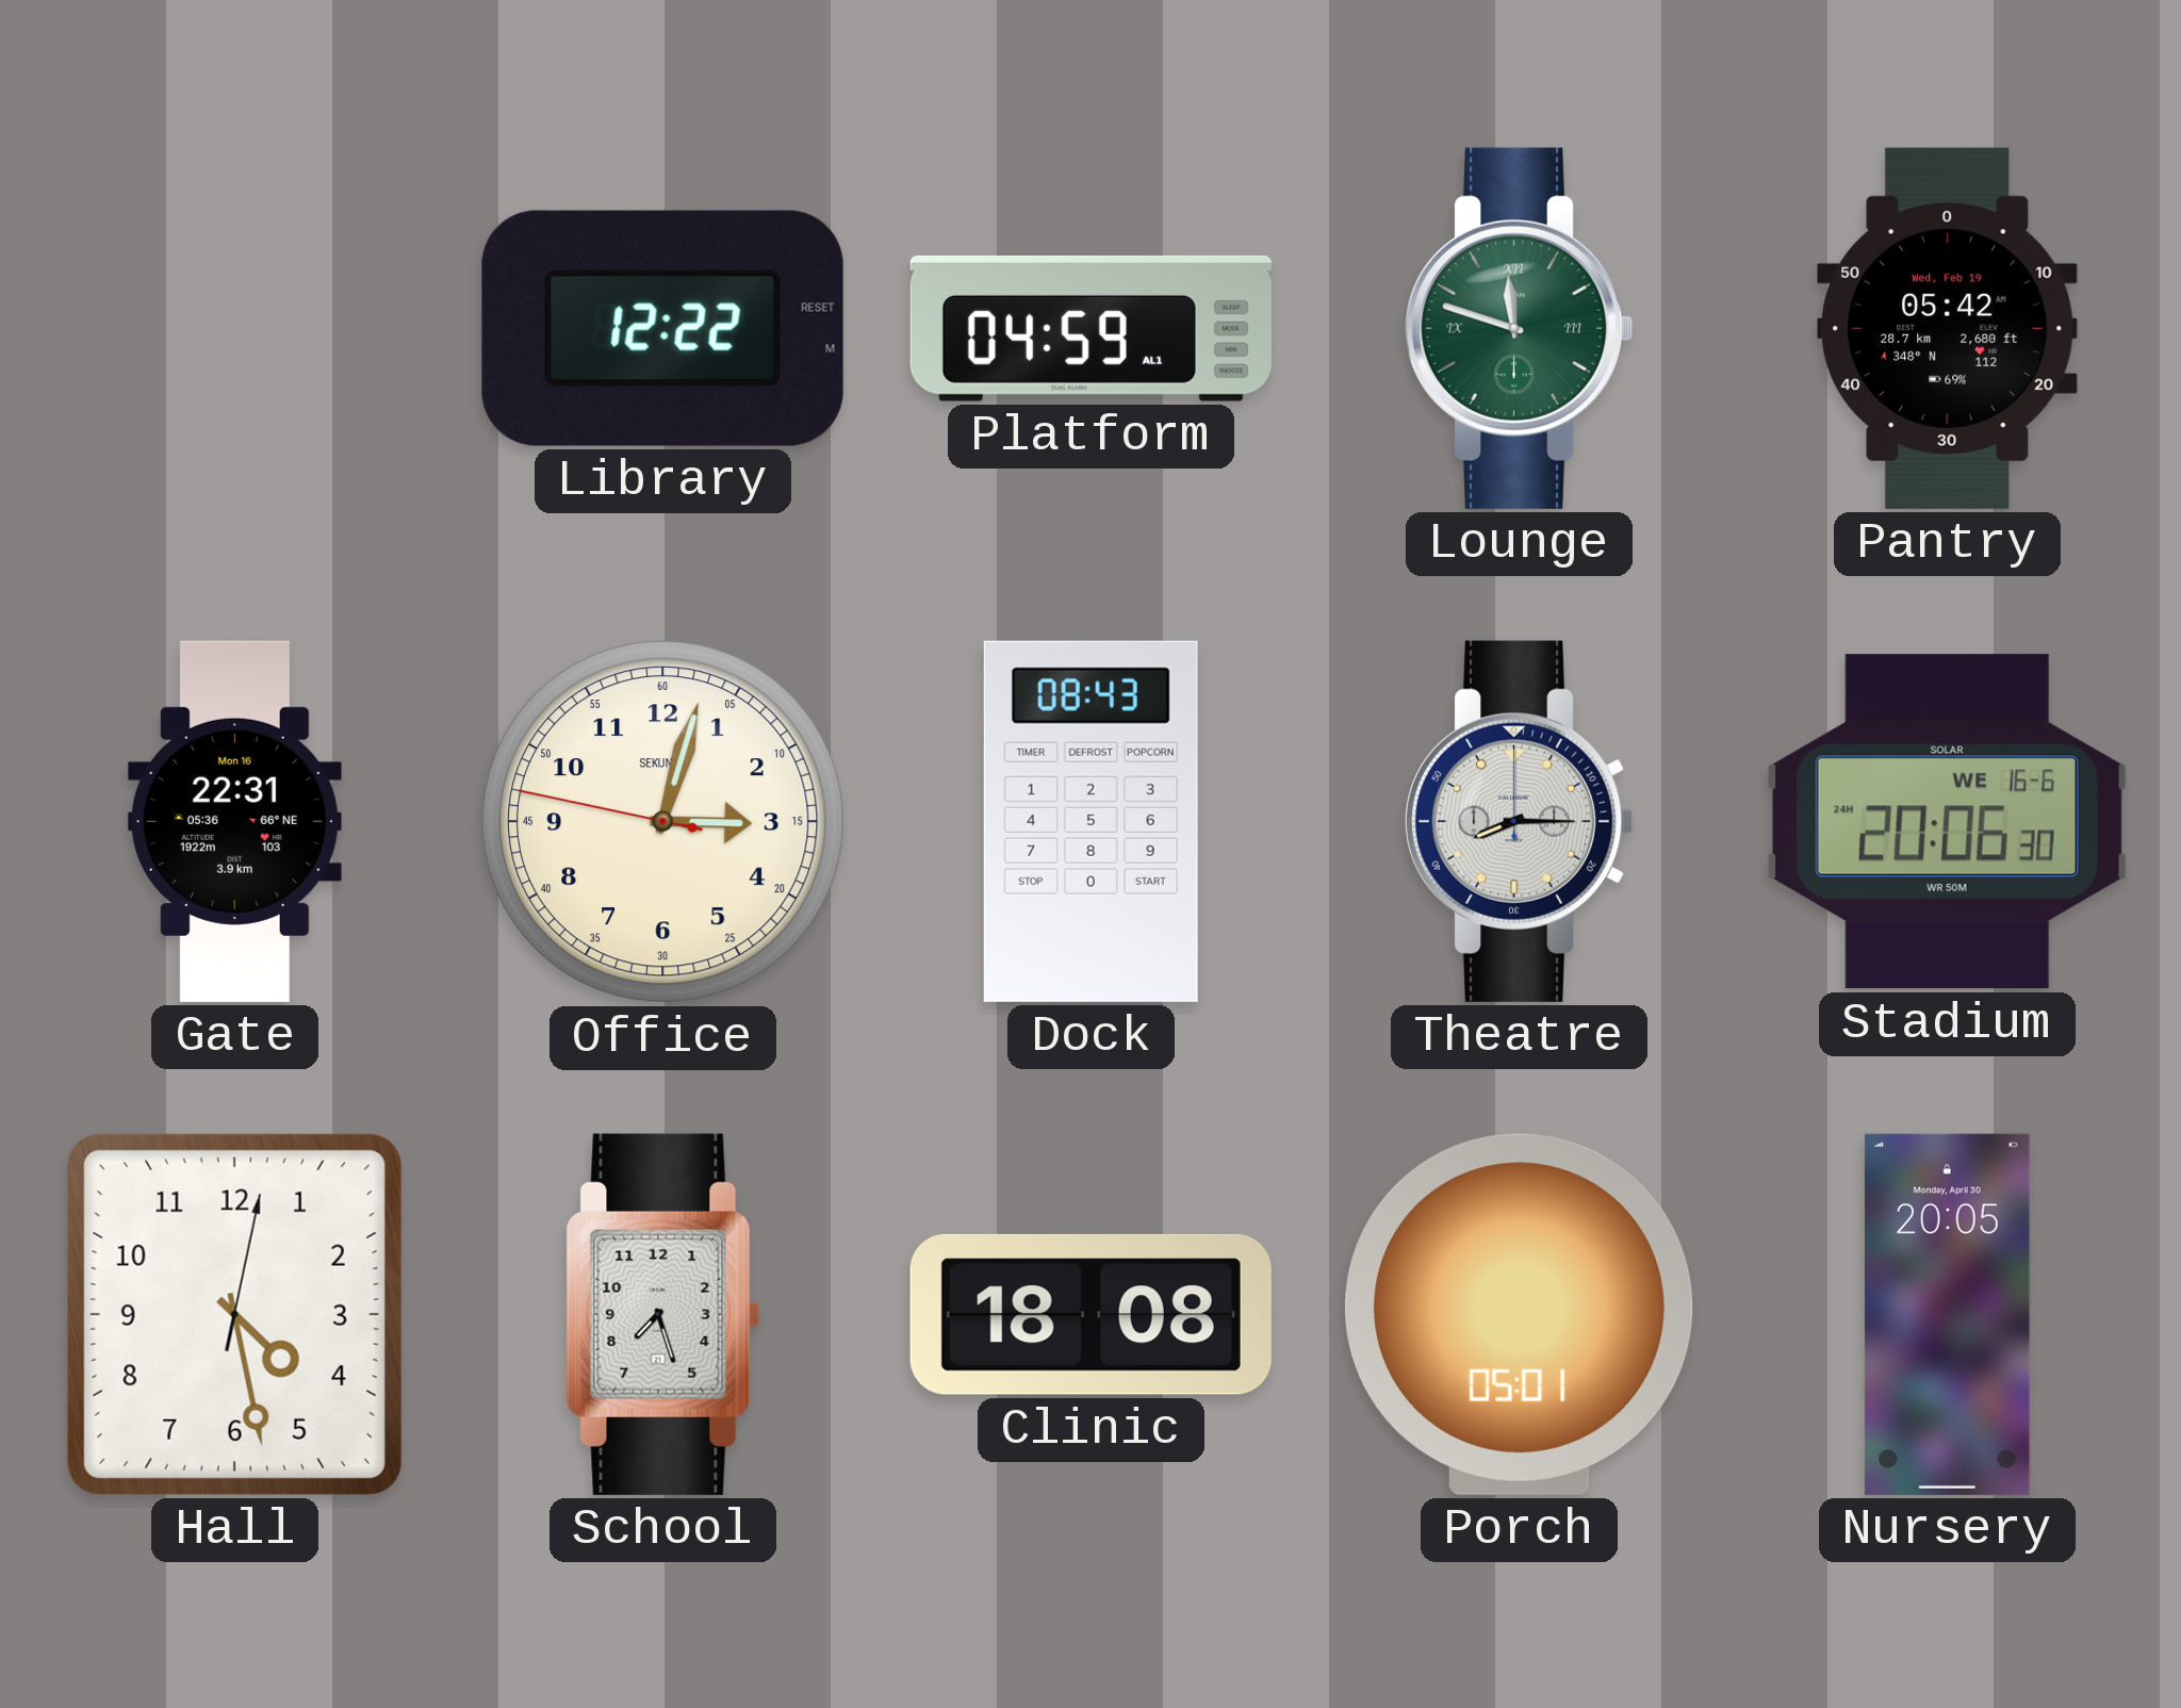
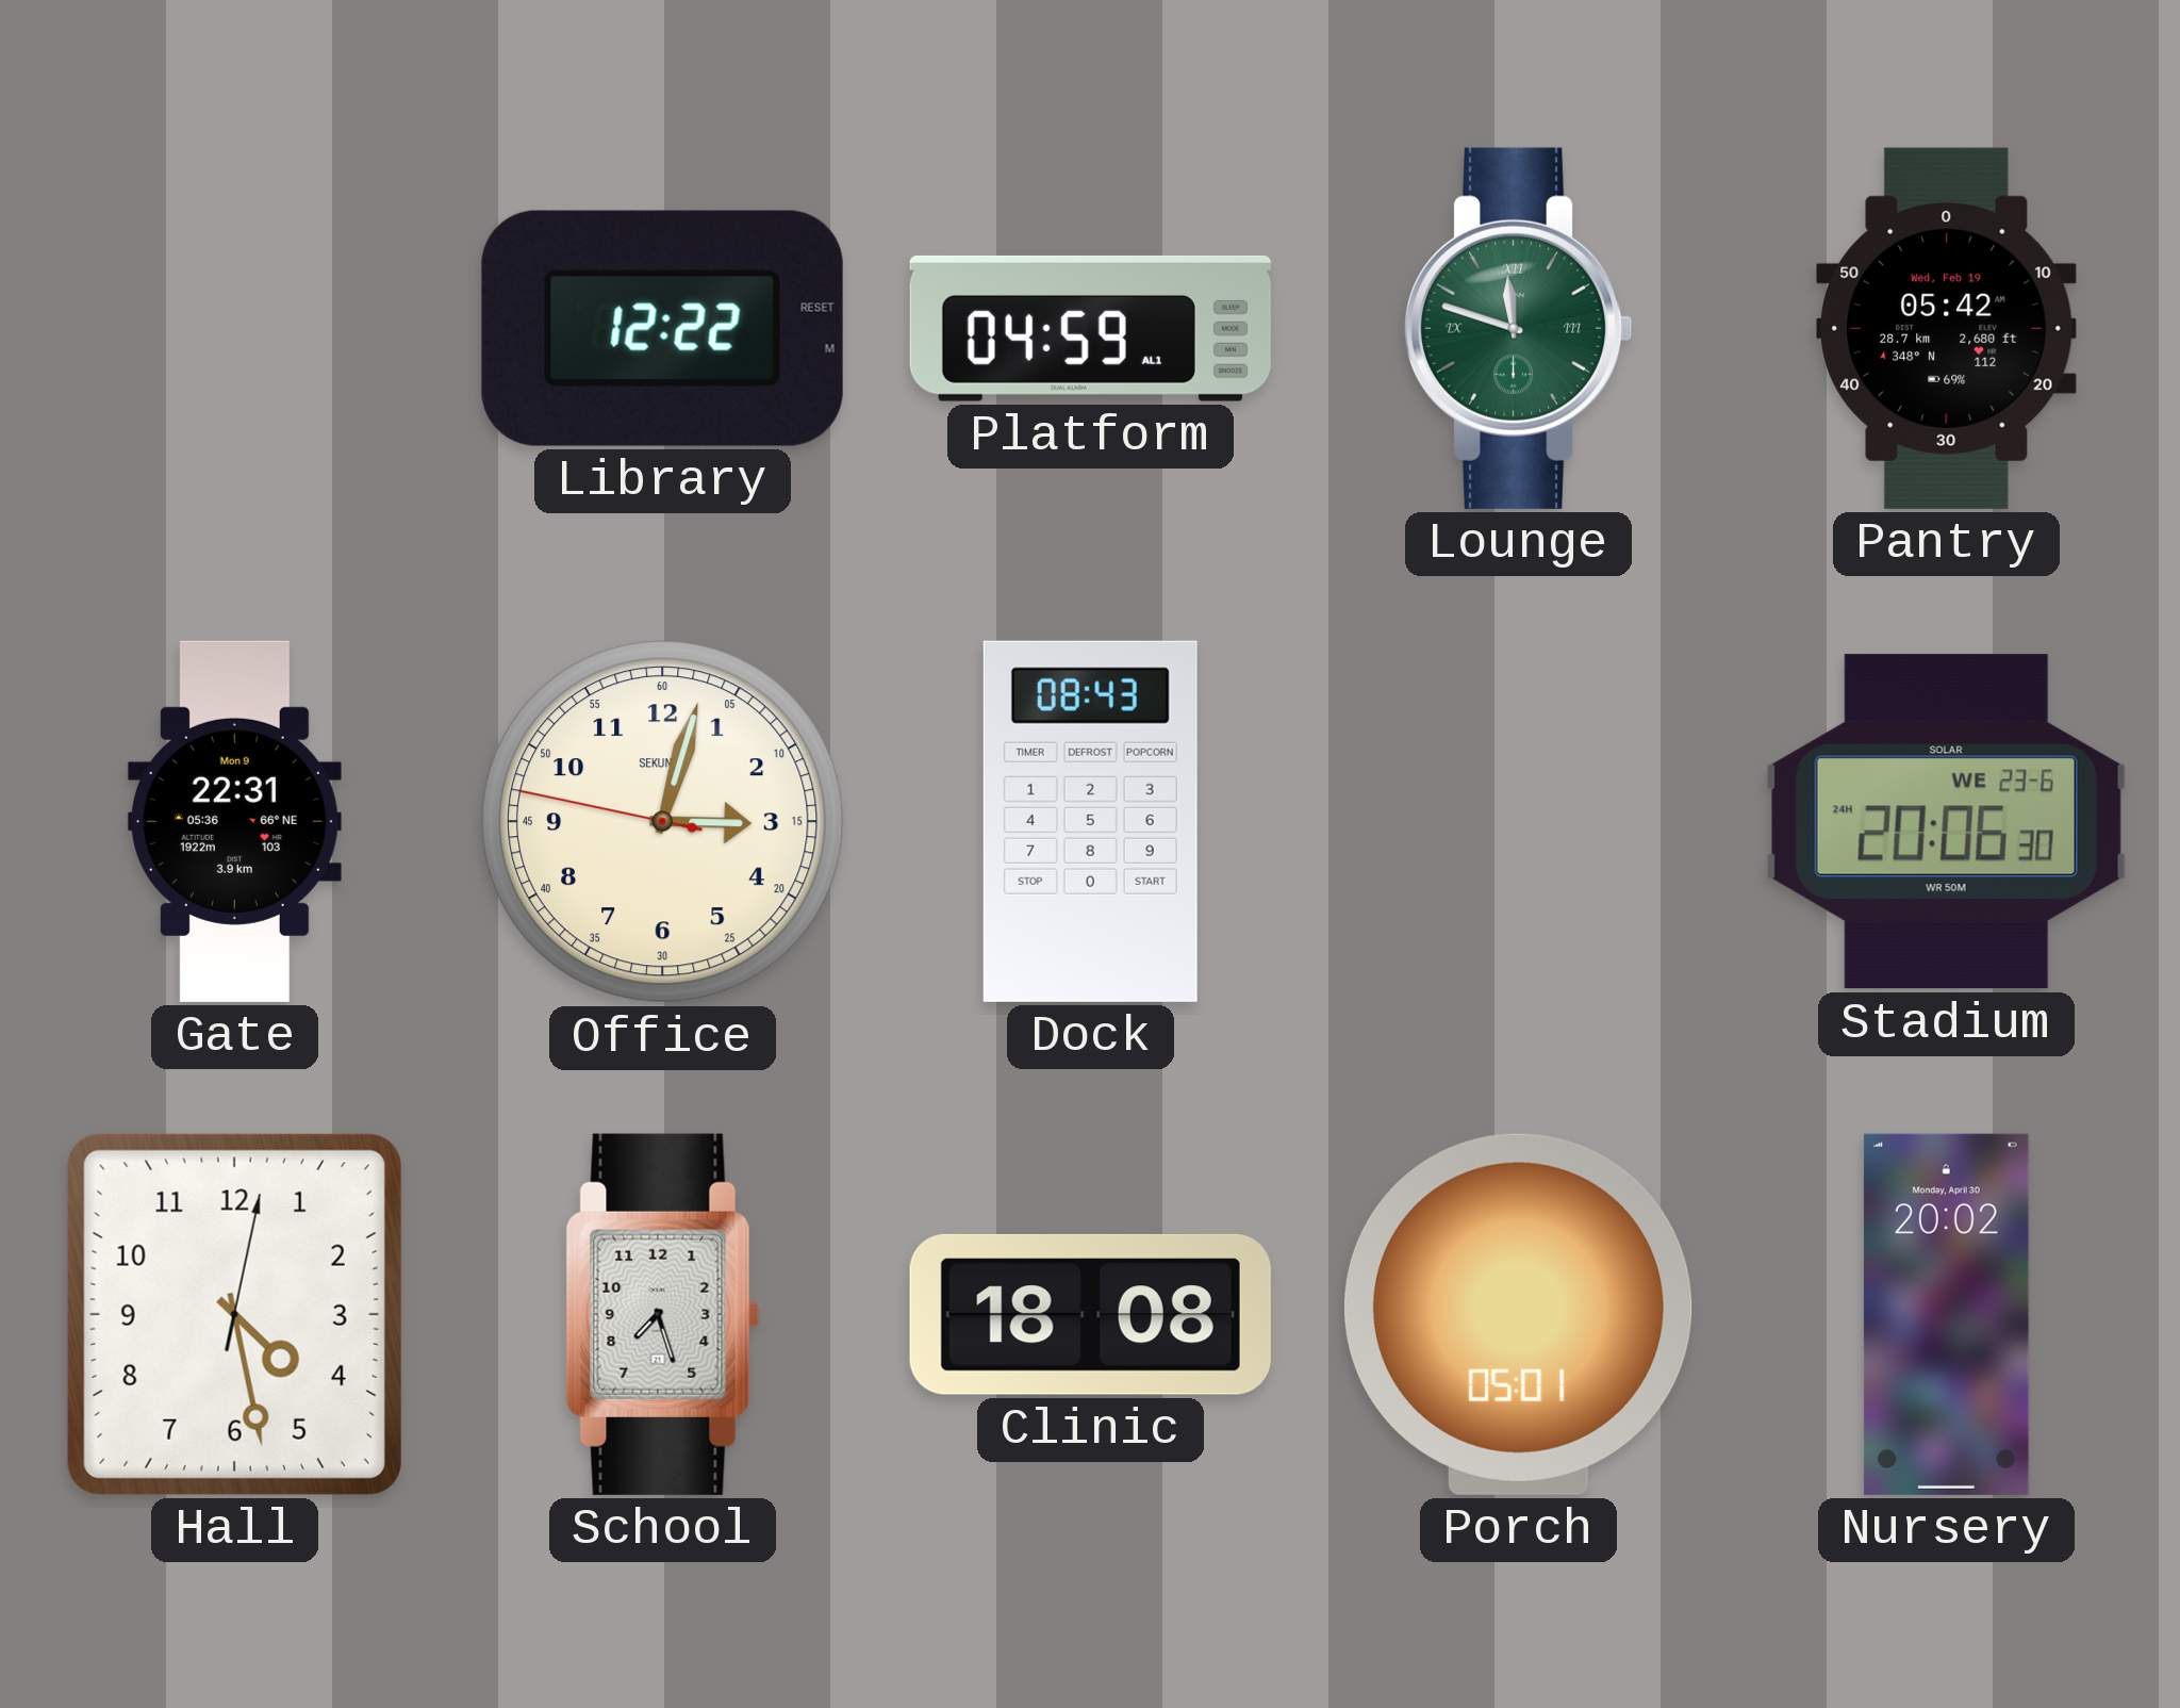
Gate date: Mon 16 -> Mon 9 (234, 821)
Theatre: 8:15 -> none (1519, 821)
Stadium date: WE 16-6 -> WE 23-6 (1946, 822)
Nursery: 20:05 -> 20:02 (1946, 1314)
